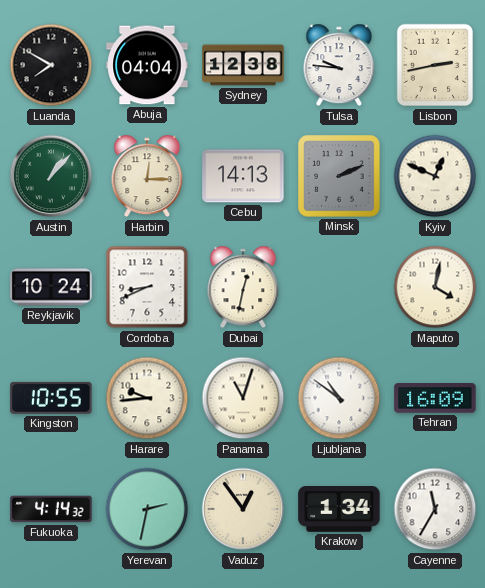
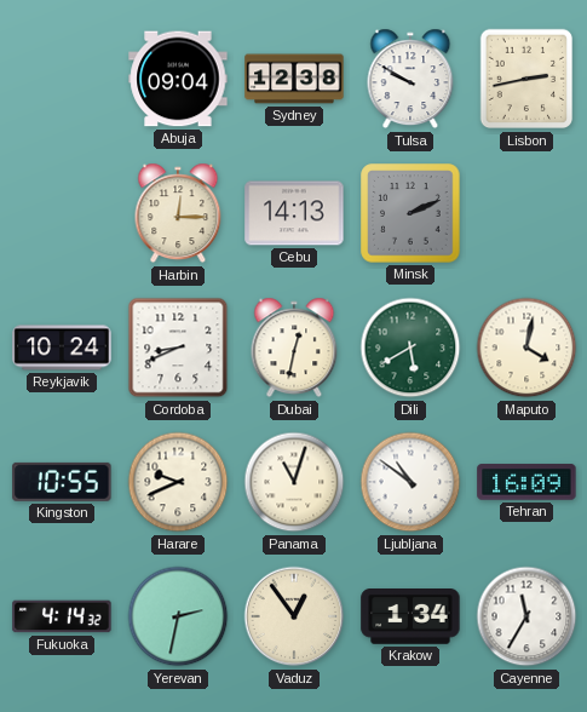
Luanda: 7:50 -> none (51, 65)
Abuja: 04:04 -> 09:04 (178, 79)
Tulsa: 9:46 -> 9:50 (410, 79)
Austin: 1:07 -> none (51, 176)
Kyiv: 12:49 -> none (435, 176)
Dili: none -> 5:40 (410, 348)
Harare: 9:44 -> 9:41 (178, 482)
